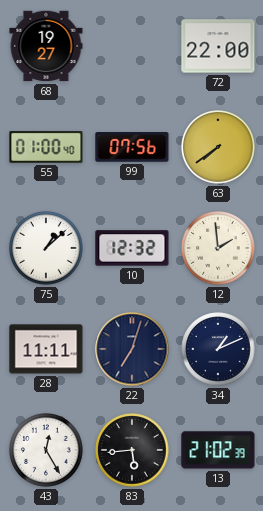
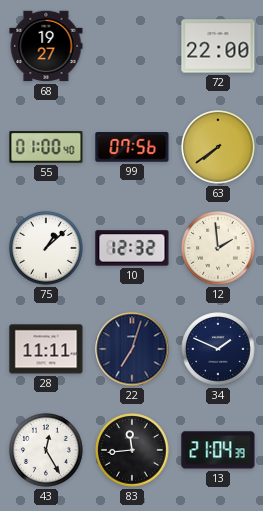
34: 1:11 -> 1:49 (218, 349)
83: 5:44 -> 11:44 (132, 450)
13: 21:02 -> 21:04 (218, 450)
